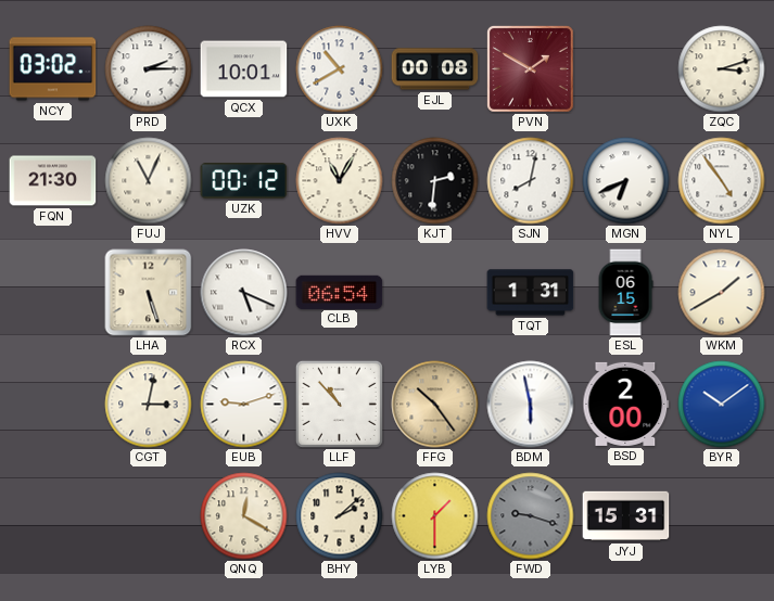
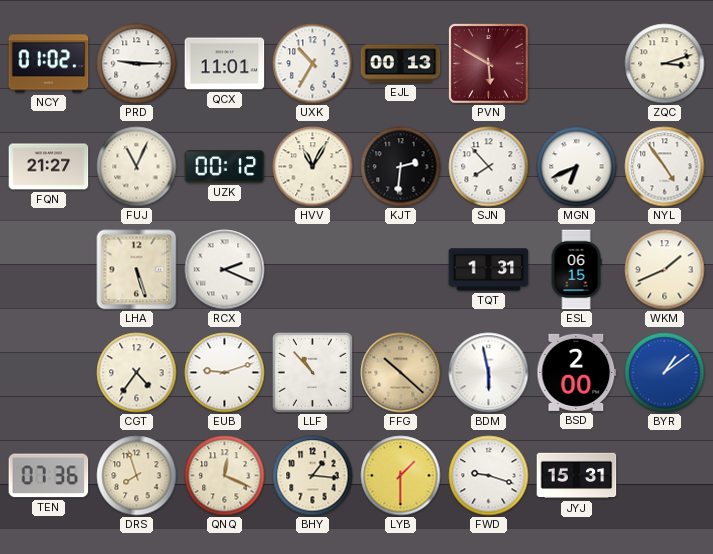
NCY: 03:02 -> 01:02 (49, 64)
PRD: 2:15 -> 9:15 (137, 64)
QCX: 10:01 -> 11:01 (225, 64)
UXK: 10:40 -> 10:35 (313, 64)
EJL: 00:08 -> 00:13 (401, 64)
PVN: 1:50 -> 5:50 (488, 63)
FQN: 21:30 -> 21:27 (49, 167)
SJN: 8:02 -> 7:53 (489, 167)
RCX: 5:19 -> 2:19 (225, 270)
CLB: 06:54 -> none (340, 292)
WKM: 1:40 -> 1:41 (665, 270)
CGT: 3:02 -> 4:36 (137, 373)
FFG: 10:24 -> 10:22 (401, 373)
BYR: 10:09 -> 1:09 (665, 373)
TEN: none -> 07:36 (49, 476)
DRS: none -> 7:57 (137, 476)
QNQ: 12:20 -> 12:19 (225, 476)
BHY: 2:08 -> 1:16 (313, 476)
FWD dial: grey -> white (489, 476)
